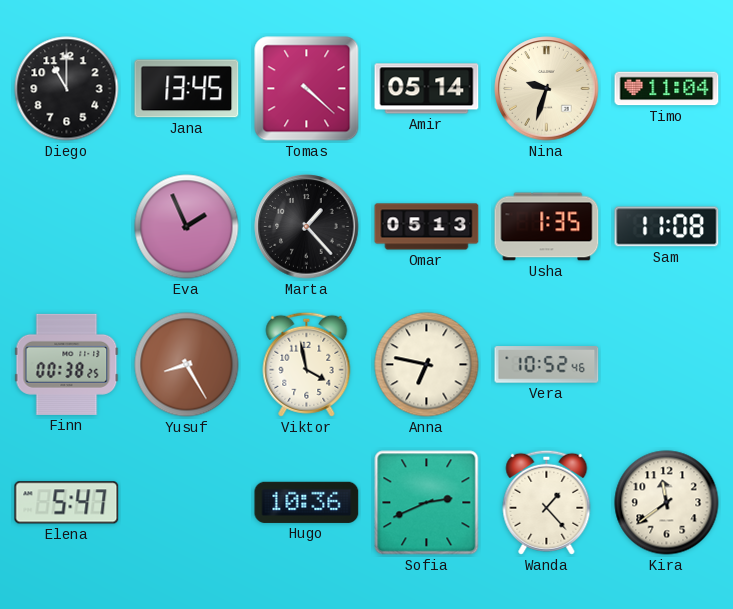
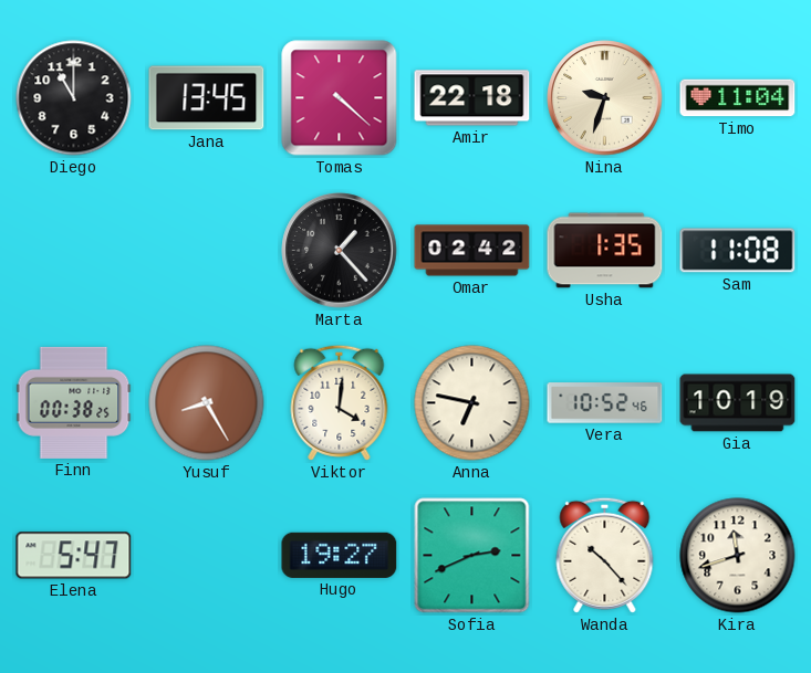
Amir: 05:14 -> 22:18 (472, 98)
Eva: 1:56 -> none (187, 227)
Omar: 05:13 -> 02:42 (472, 251)
Viktor: 3:58 -> 4:01 (340, 402)
Gia: none -> 10:19 (738, 403)
Hugo: 10:36 -> 19:27 (340, 555)
Wanda: 1:23 -> 10:23 (605, 555)
Kira: 11:39 -> 11:42 (738, 556)
